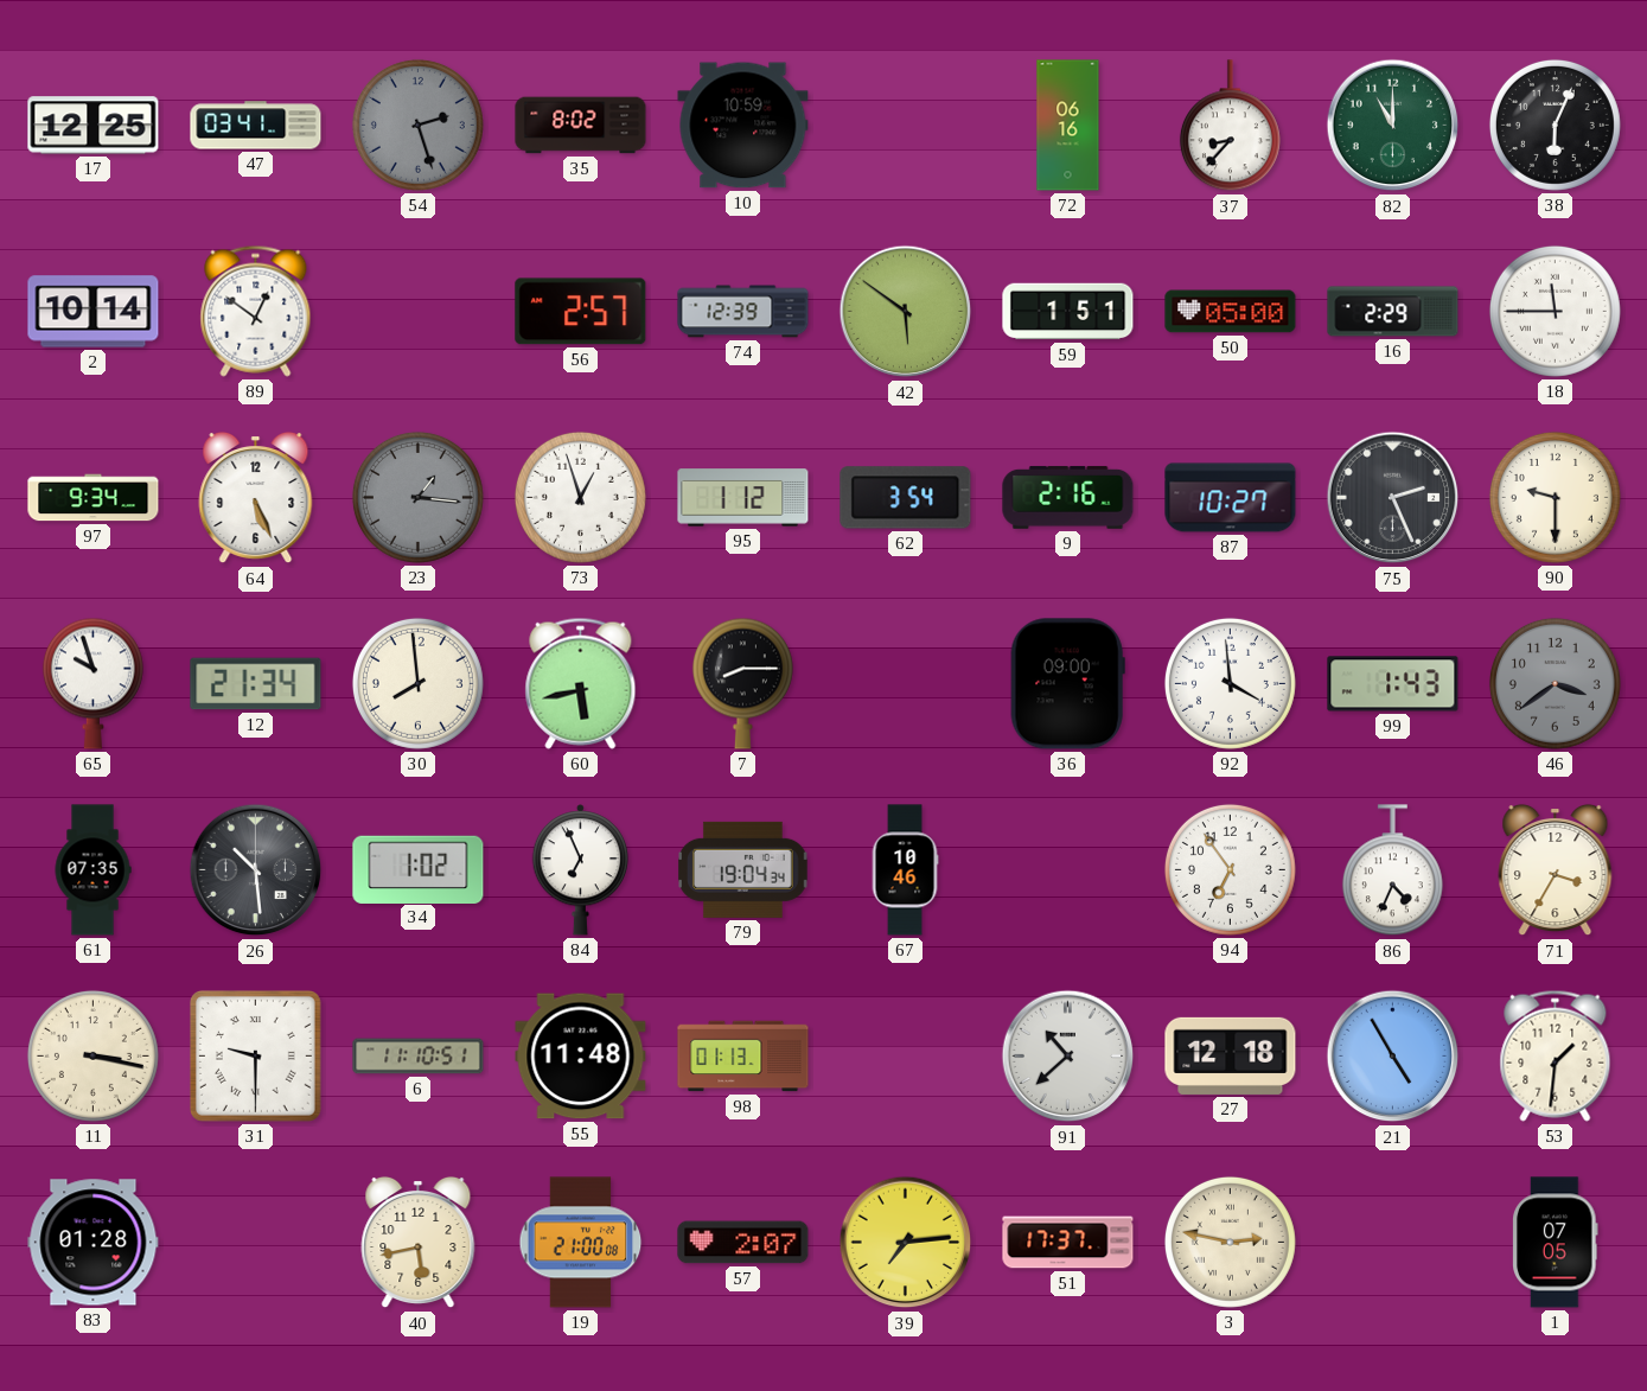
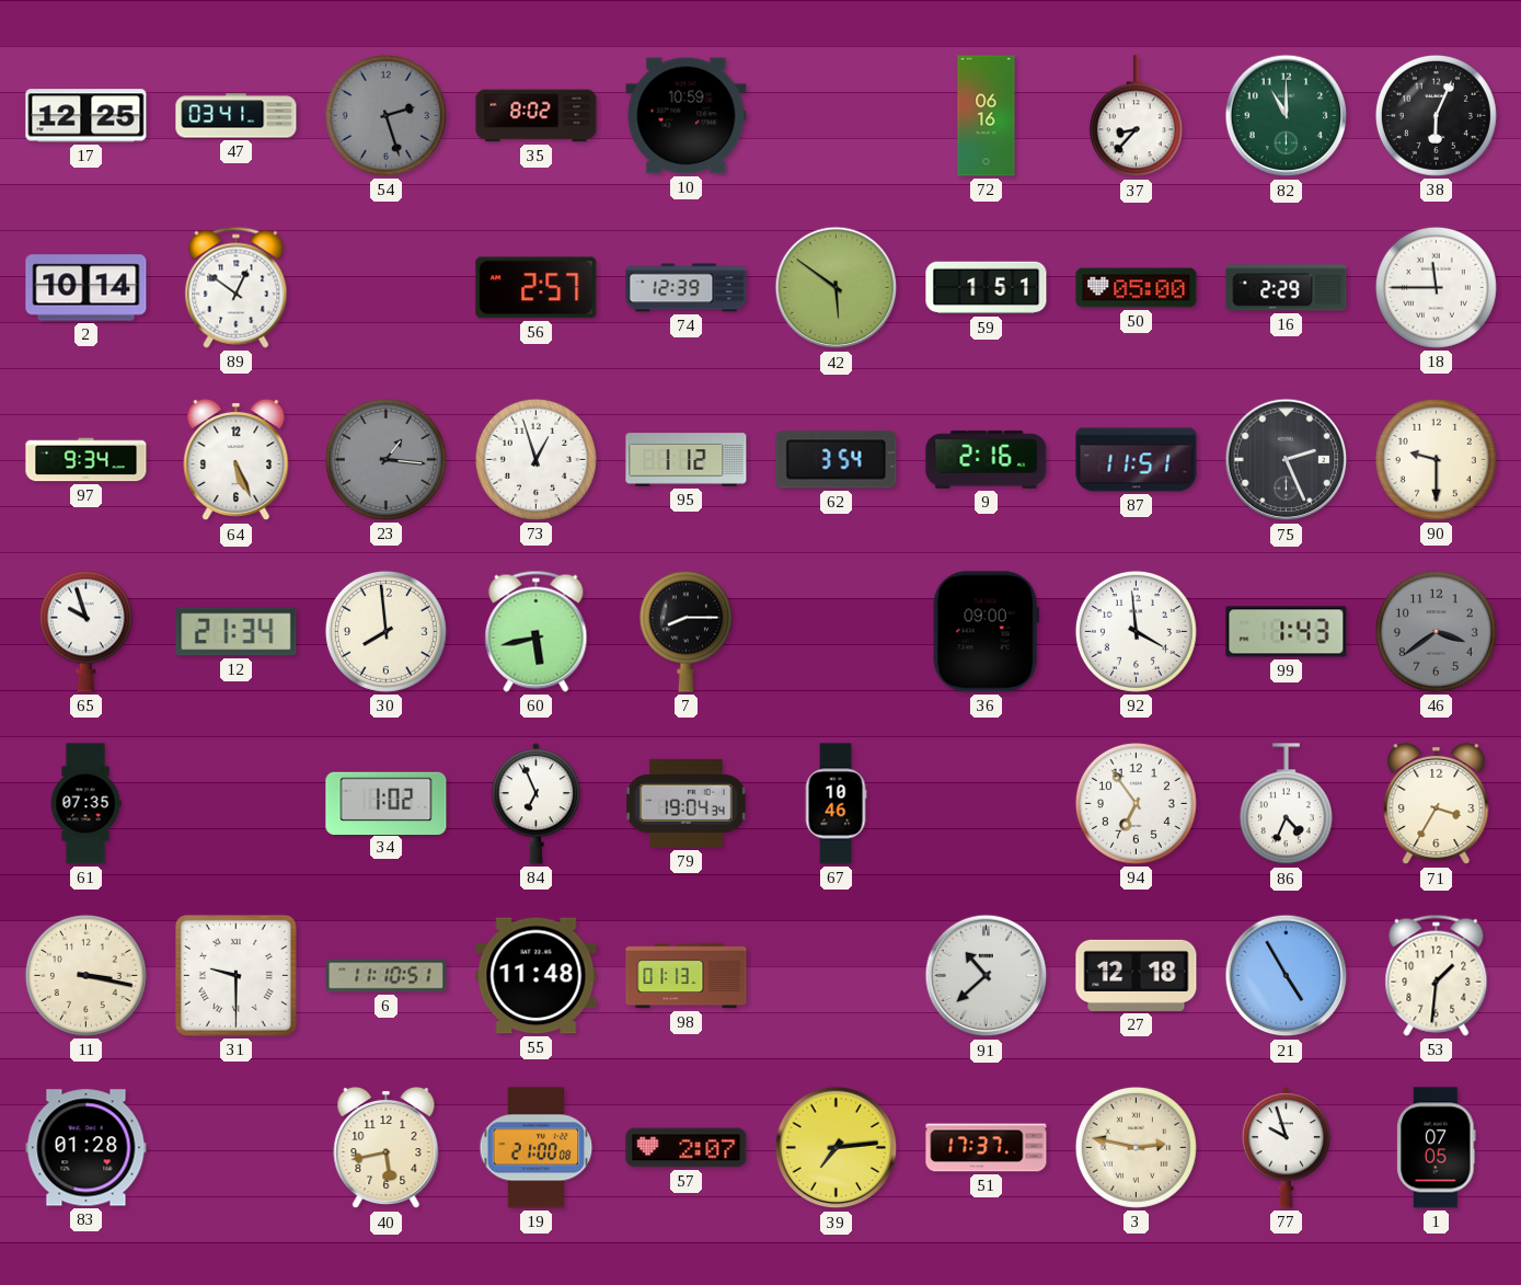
87: 10:27 -> 11:51 (1137, 460)
26: 10:29 -> none (256, 870)
77: none -> 9:57 (1287, 1148)
